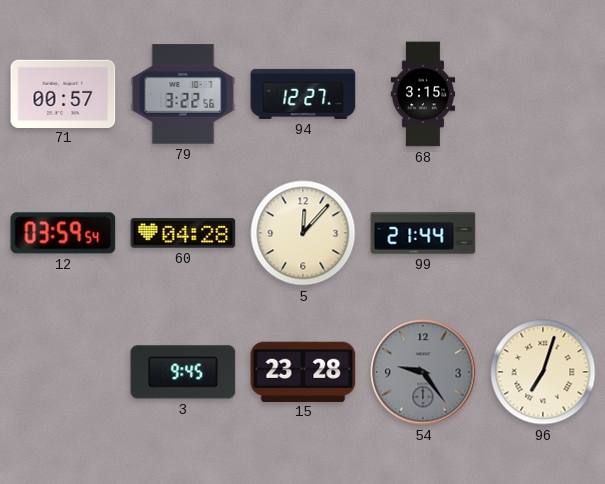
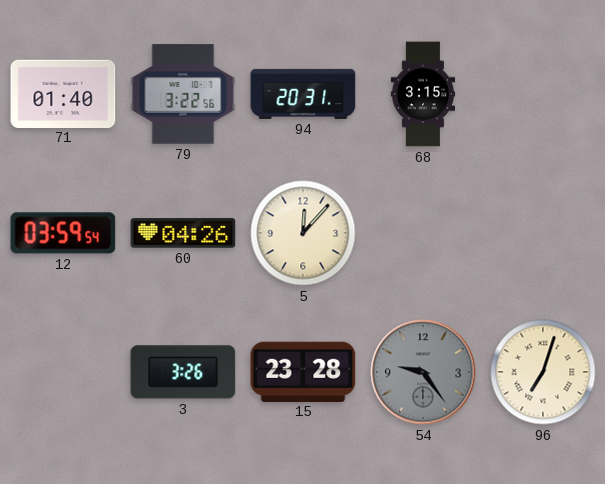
71: 00:57 -> 01:40 (63, 93)
94: 12:27 -> 20:31 (303, 94)
60: 04:28 -> 04:26 (183, 233)
99: 21:44 -> none (423, 233)
3: 9:45 -> 3:26 (183, 372)
